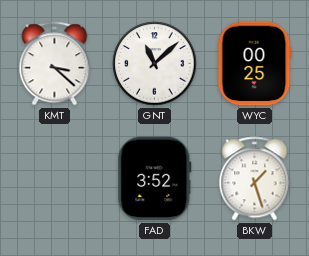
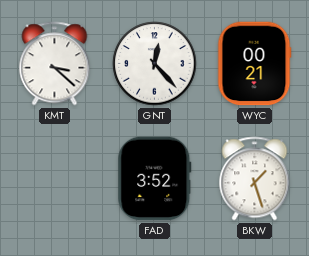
GNT: 11:08 -> 12:23 (155, 64)
WYC: 00:25 -> 00:21 (255, 64)
